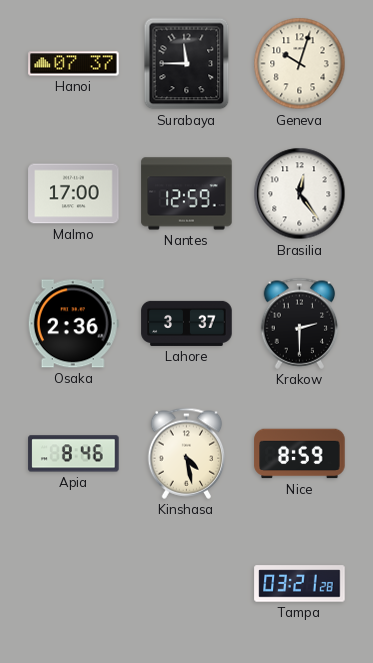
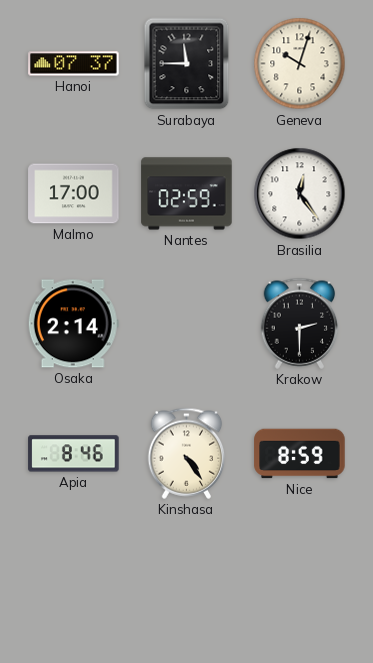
Nantes: 12:59 -> 02:59 (187, 194)
Osaka: 2:36 -> 2:14 (73, 324)
Lahore: 3:37 -> none (187, 323)
Kinshasa: 4:28 -> 4:24 (187, 453)
Tampa: 03:21 -> none (300, 584)
